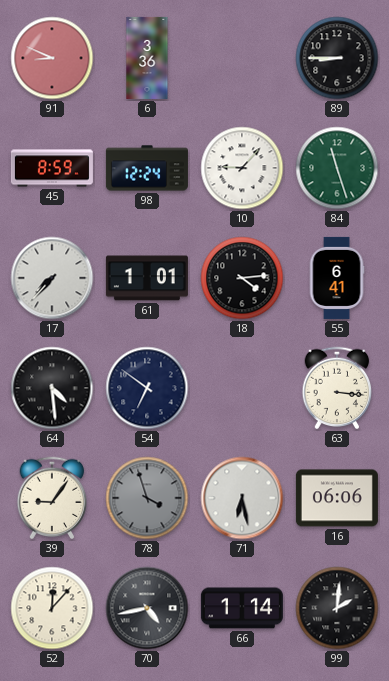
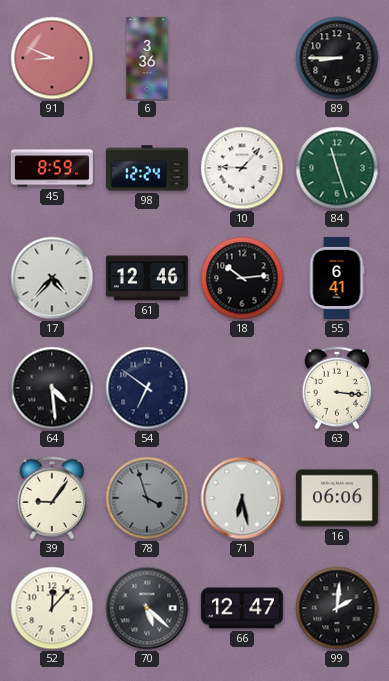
17: 7:37 -> 4:37 (52, 278)
61: 1:01 -> 12:46 (147, 278)
18: 4:14 -> 10:14 (242, 278)
70: 4:43 -> 5:22 (147, 608)
66: 1:14 -> 12:47 (242, 608)
